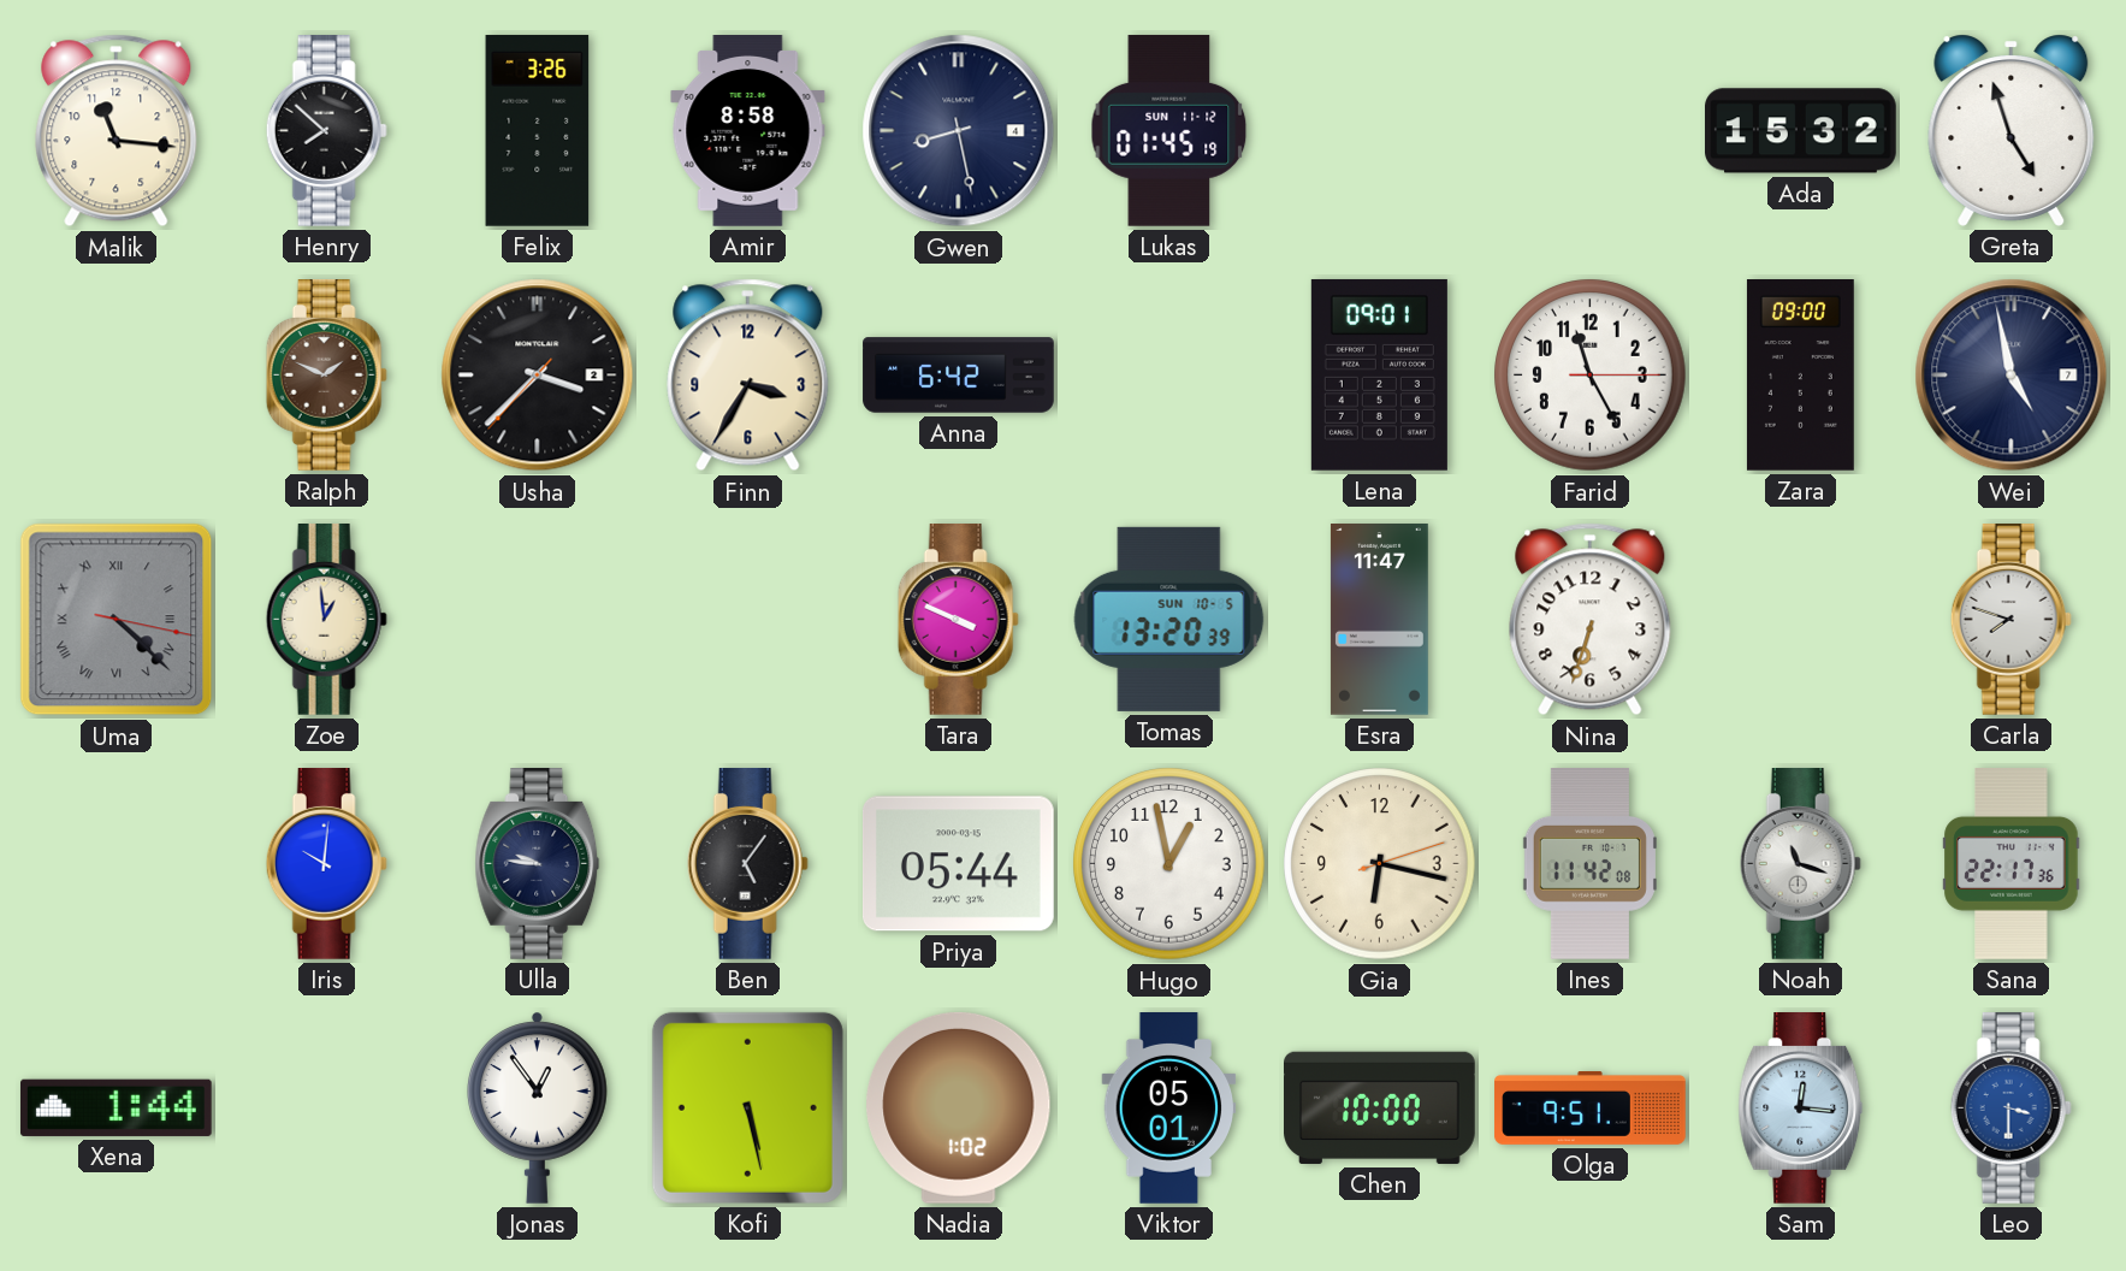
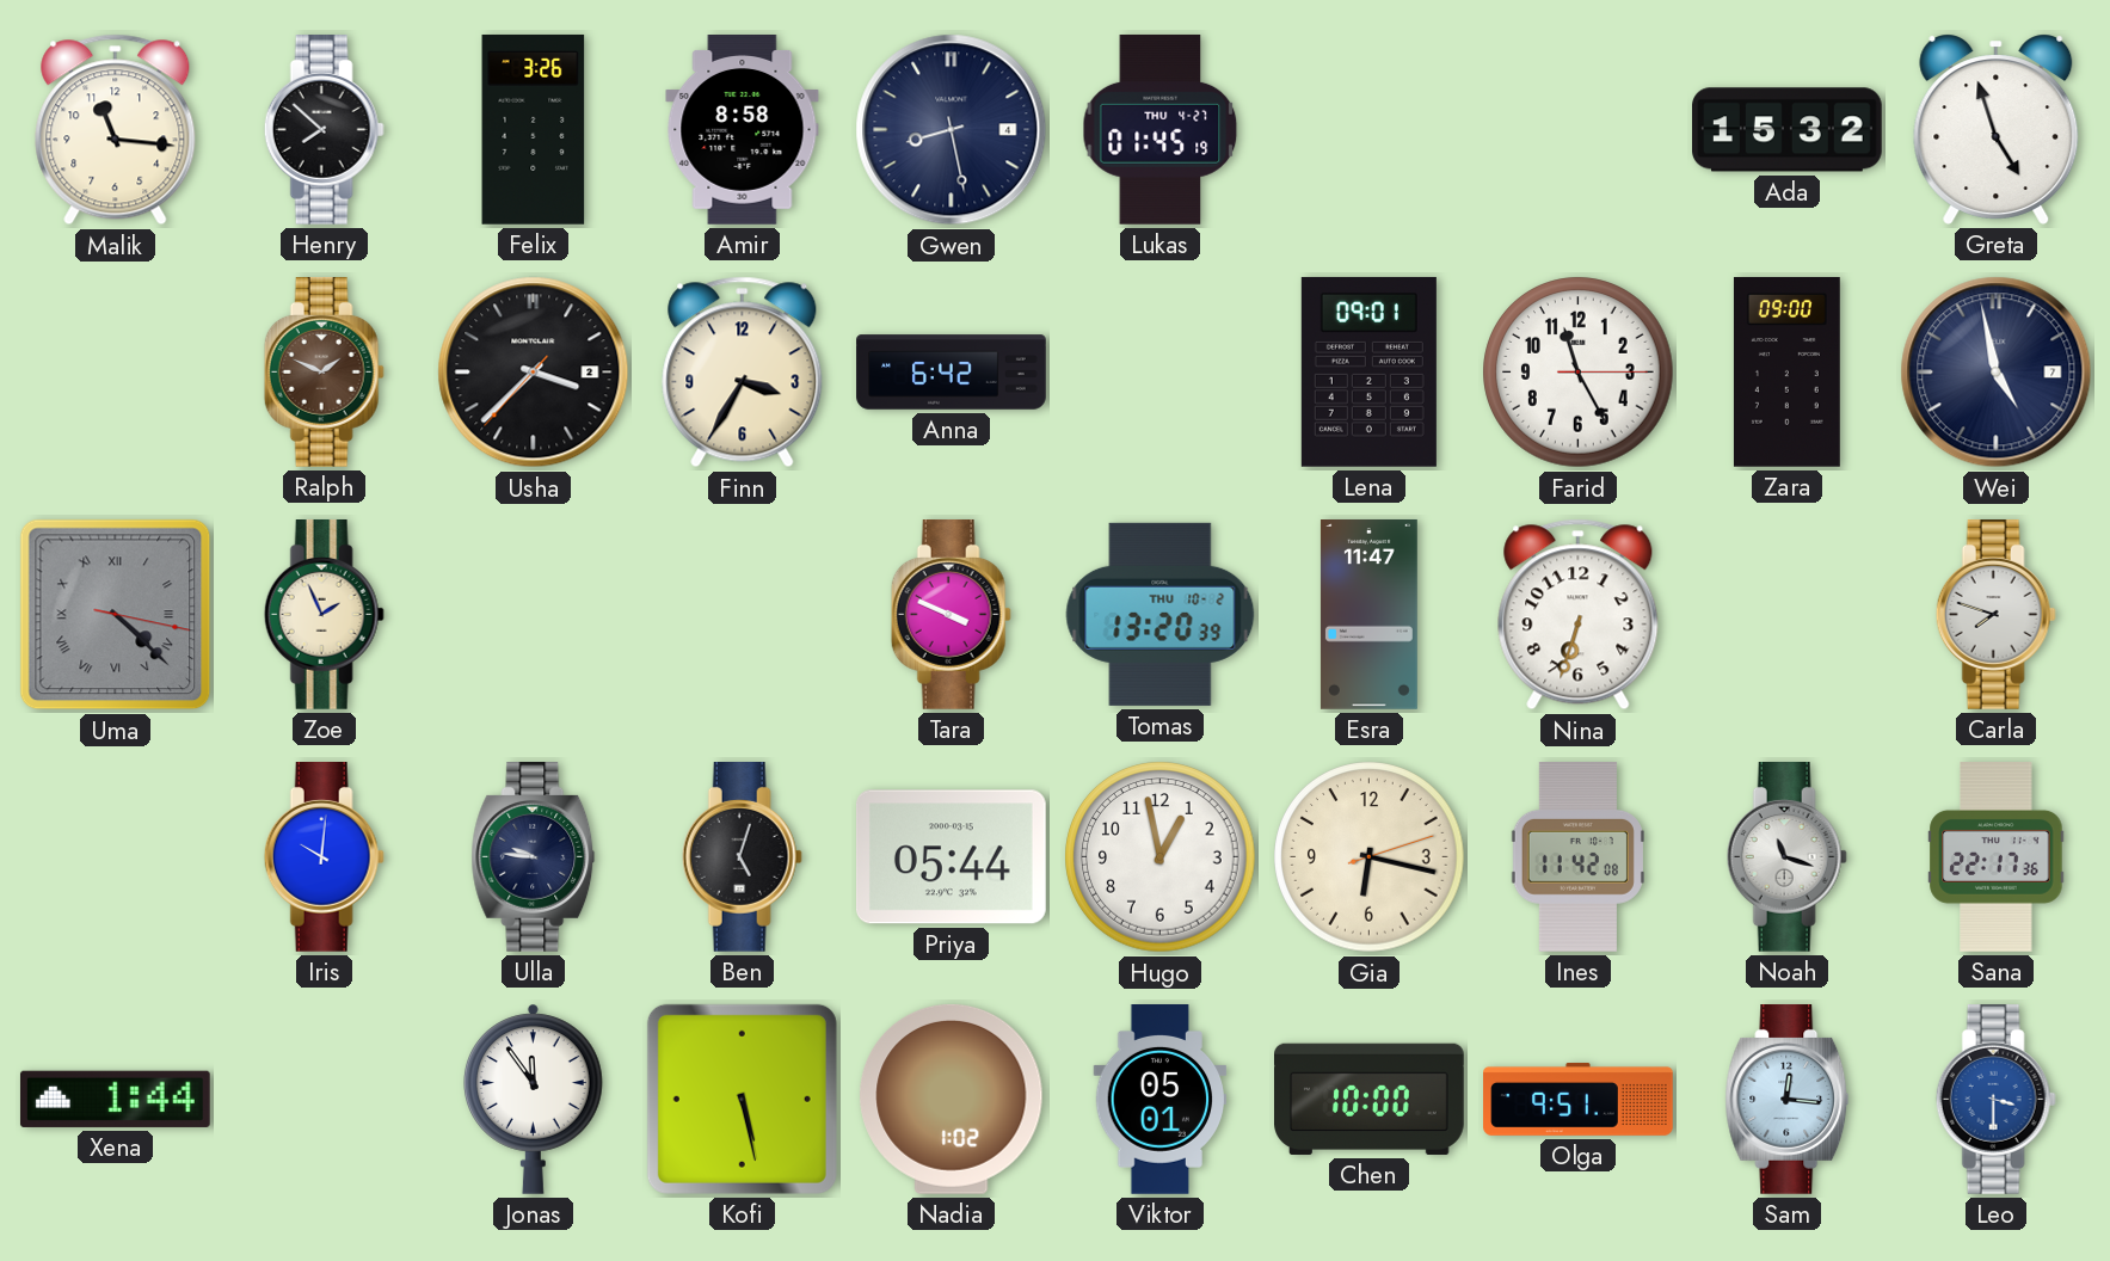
Lukas date: SUN 11-12 -> THU 4-27 (1161, 129)
Zoe: 12:59 -> 1:56 (324, 615)
Tomas date: SUN 10-5 -> THU 10-2 (1161, 614)
Ben: 5:06 -> 5:03 (742, 857)
Jonas: 12:54 -> 11:54 (534, 1099)
